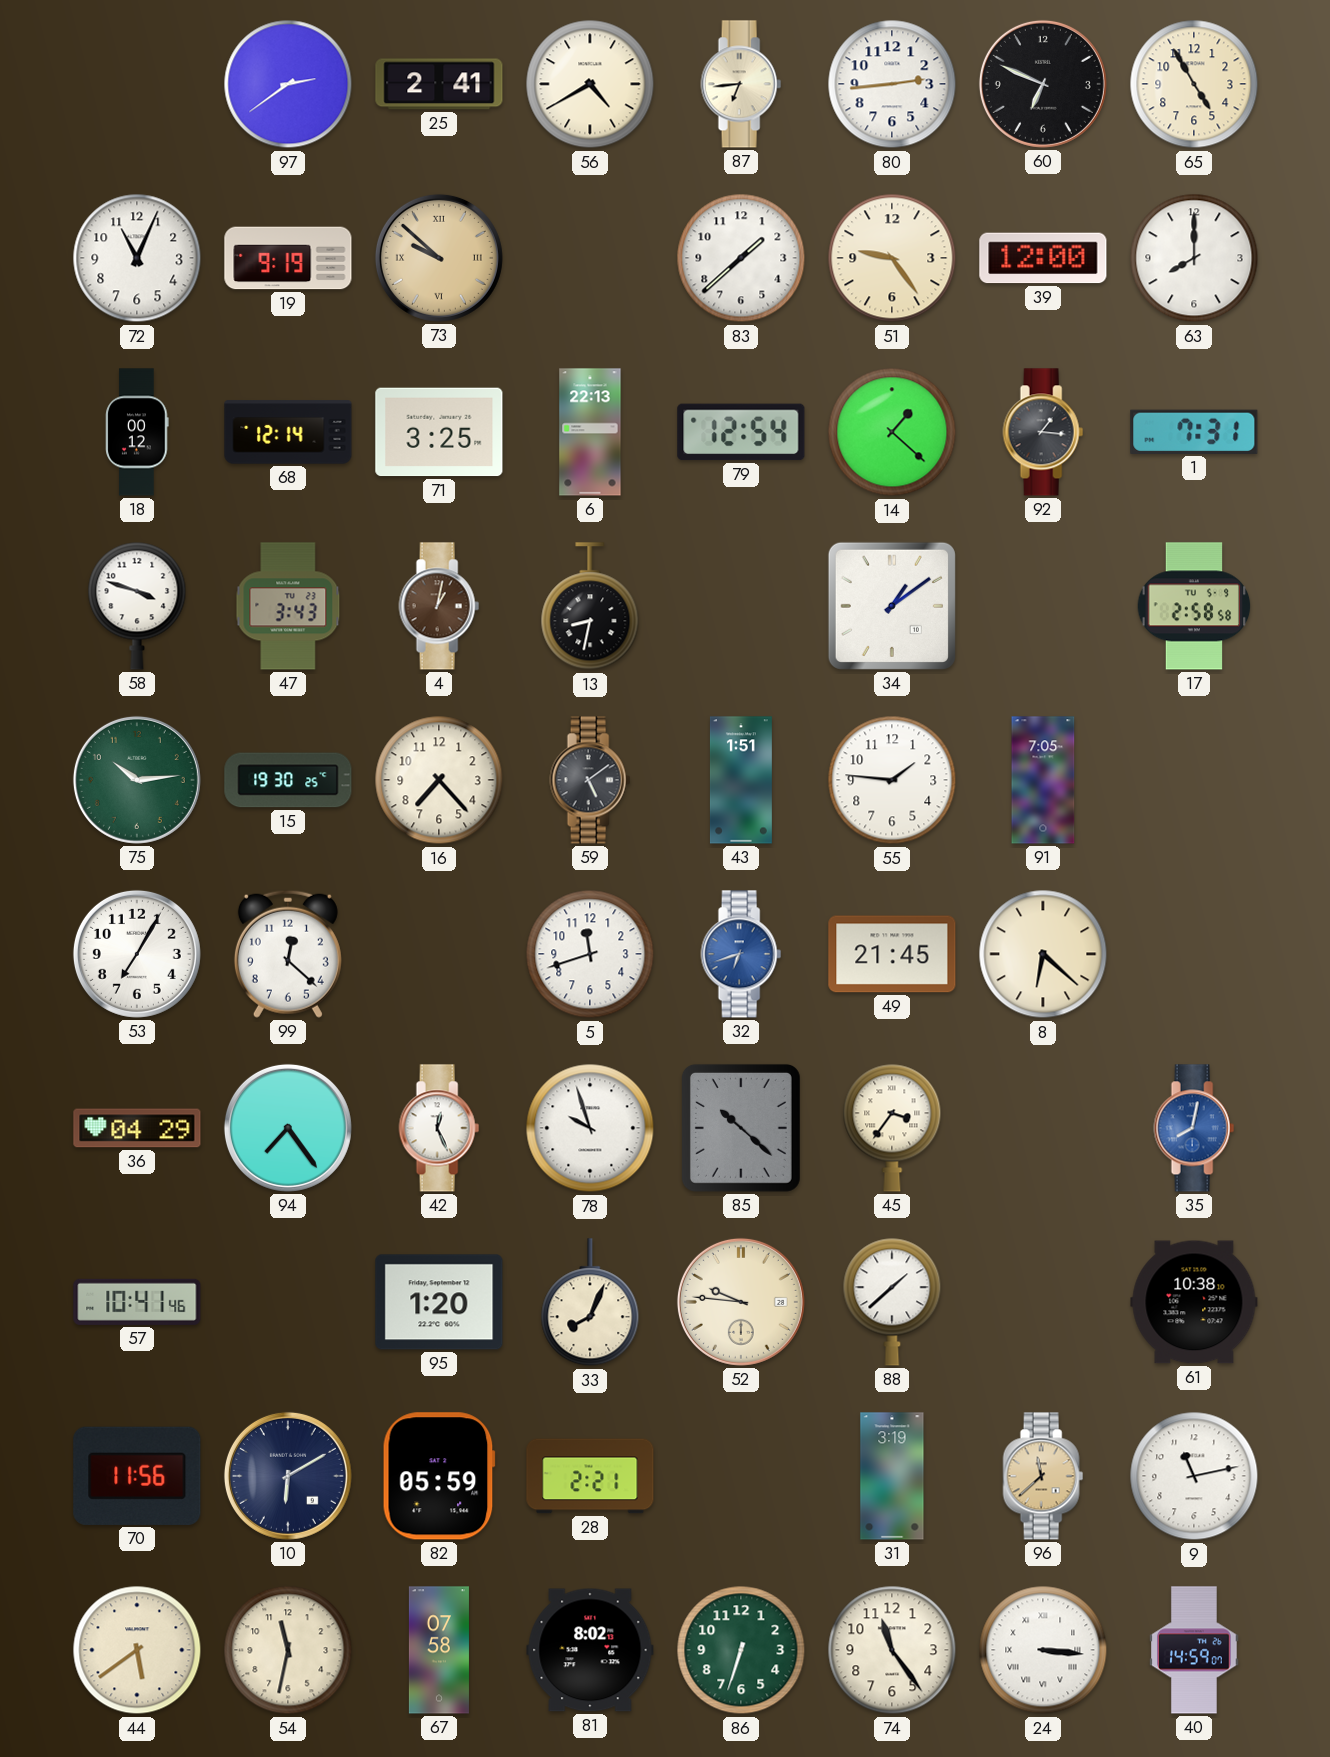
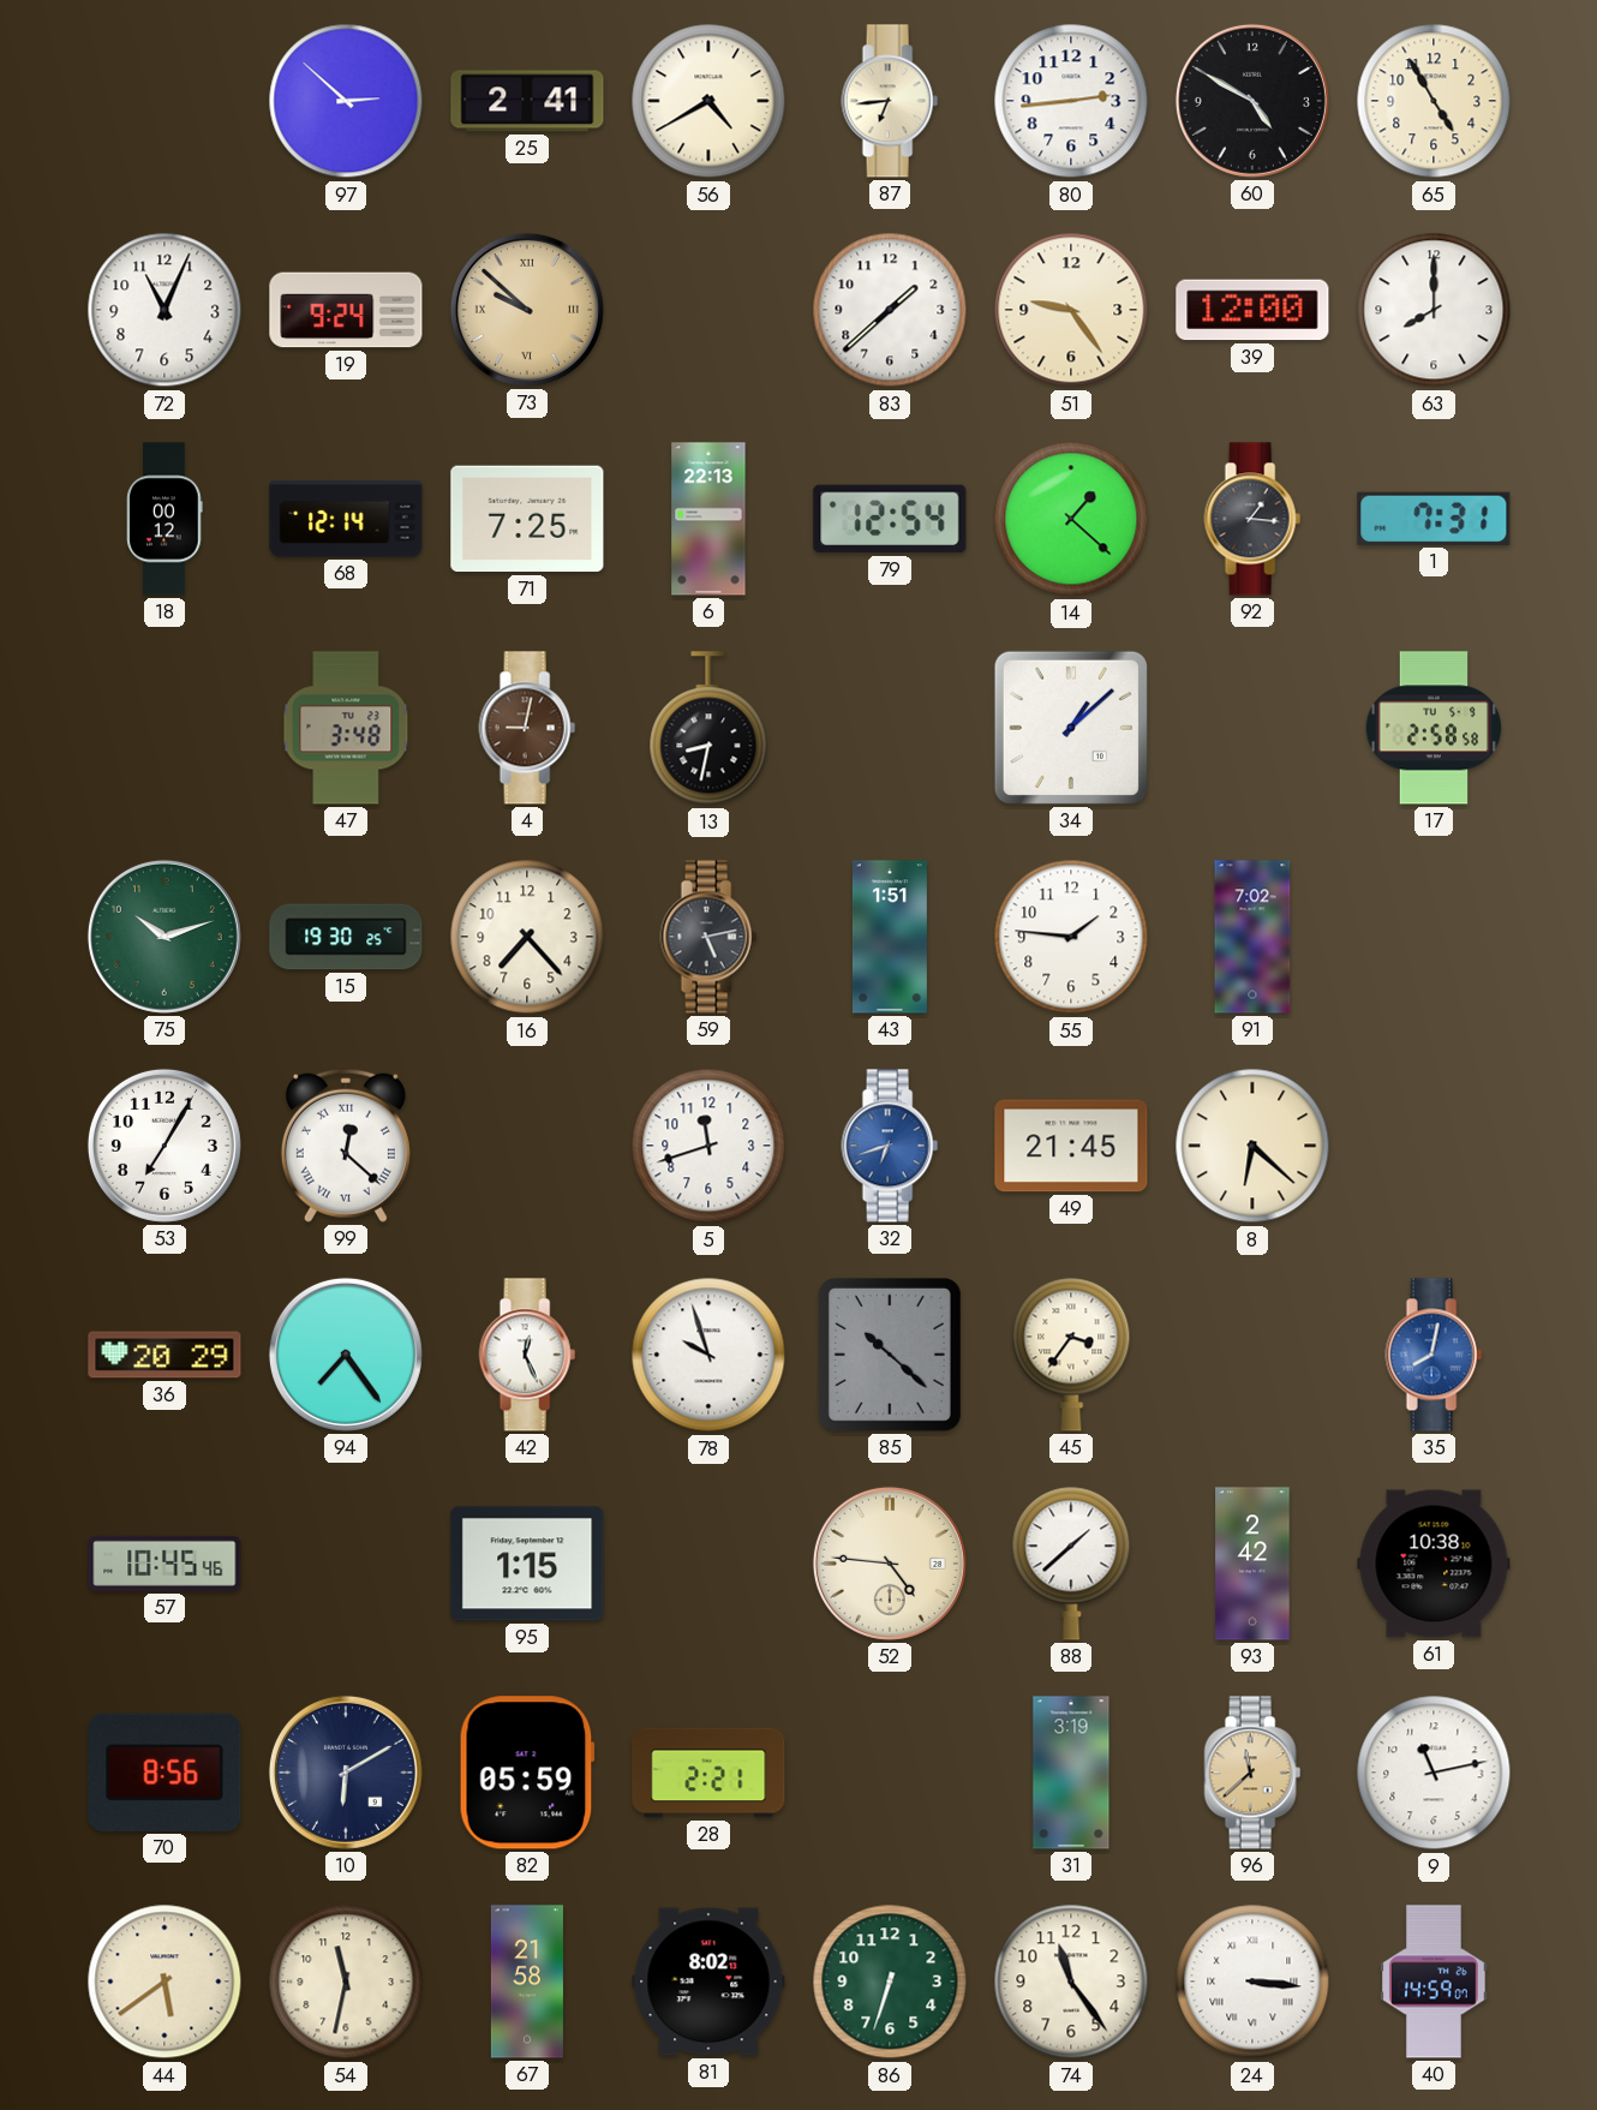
97: 2:39 -> 2:52 (346, 101)
60: 6:49 -> 4:50 (1252, 101)
19: 9:19 -> 9:24 (346, 310)
71: 3:25 -> 7:25 (527, 519)
58: 3:48 -> none (137, 606)
47: 3:43 -> 3:48 (346, 728)
4: 1:02 -> 9:02 (527, 728)
34: 1:09 -> 1:08 (1071, 728)
75: 10:14 -> 10:12 (165, 937)
59: 5:09 -> 5:13 (708, 937)
91: 7:05 -> 7:02 (1252, 937)
99 numerals: Arabic -> Roman (346, 1146)
36: 04:29 -> 20:29 (165, 1355)
57: 10:41 -> 10:45 (165, 1564)
95: 1:20 -> 1:15 (527, 1564)
33: 8:04 -> none (590, 1303)
52: 9:46 -> 4:46 (890, 1564)
93: none -> 2:42 (1252, 1564)
70: 11:56 -> 8:56 (165, 1773)
67: 07:58 -> 21:58 (527, 1982)
